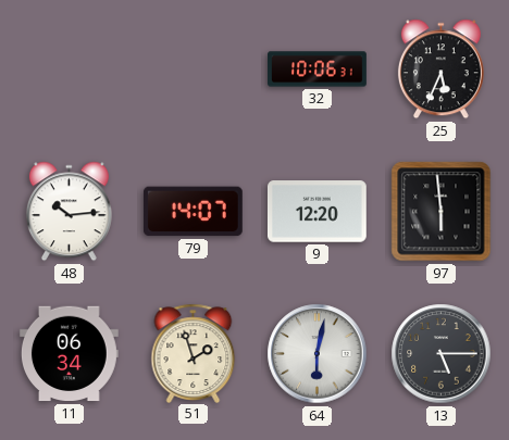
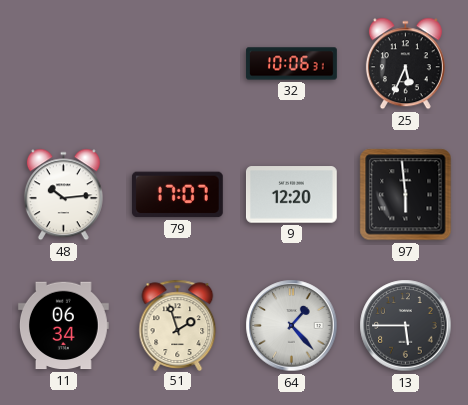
79: 14:07 -> 17:07 (177, 195)
64: 6:02 -> 1:23 (292, 326)
13: 5:15 -> 5:45 (406, 326)
